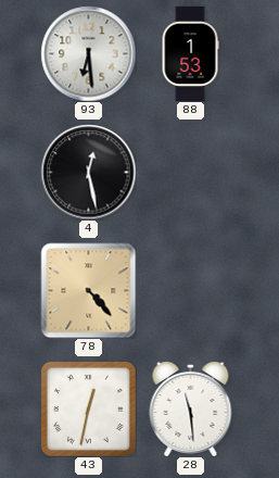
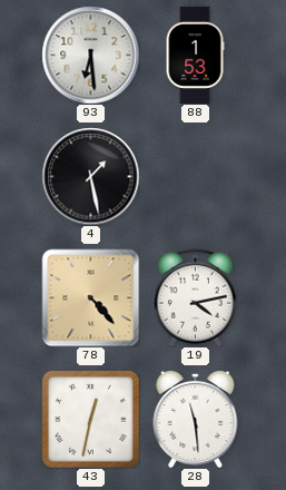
4: 12:28 -> 1:28 (90, 176)
19: none -> 4:13 (195, 297)
